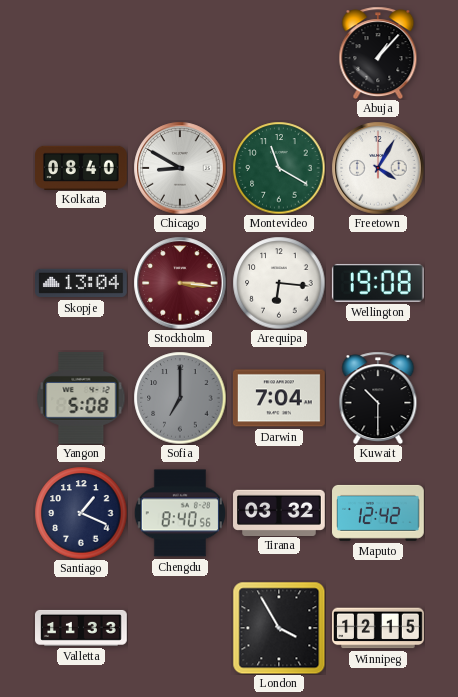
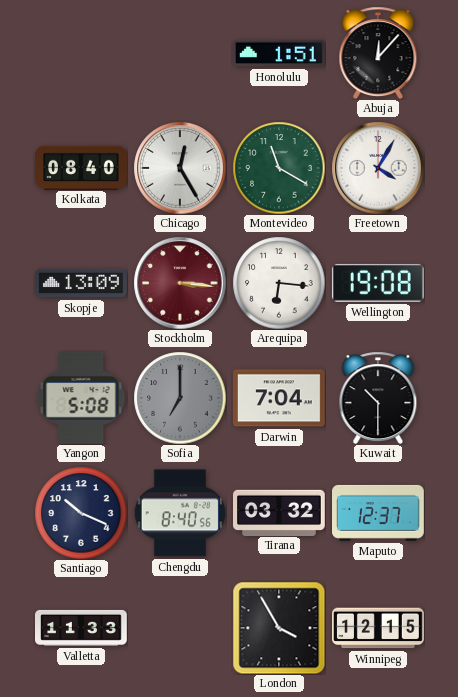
Honolulu: none -> 1:51 (280, 53)
Abuja: 1:07 -> 12:07 (378, 53)
Chicago: 8:50 -> 12:25 (180, 168)
Skopje: 13:04 -> 13:09 (82, 283)
Santiago: 1:19 -> 10:19 (81, 513)
Maputo: 12:42 -> 12:37 (379, 513)
